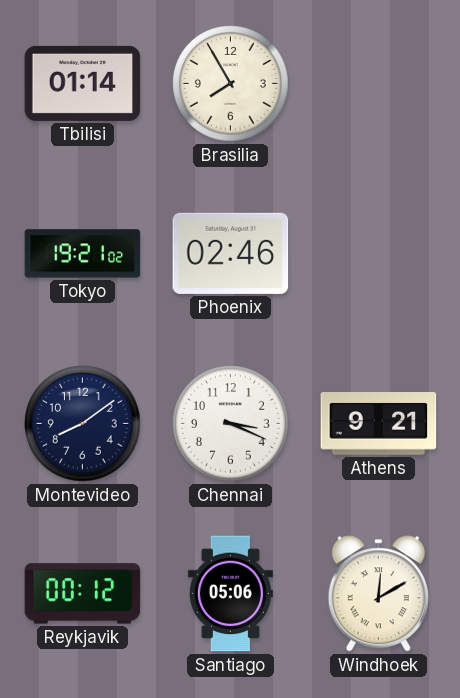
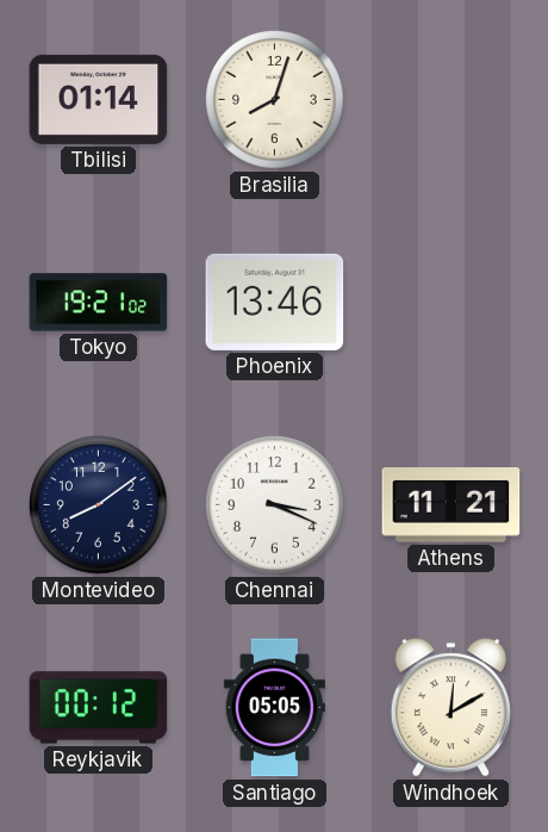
Brasilia: 7:55 -> 8:03 (275, 100)
Phoenix: 02:46 -> 13:46 (275, 302)
Athens: 9:21 -> 11:21 (452, 505)
Santiago: 05:06 -> 05:05 (274, 708)
